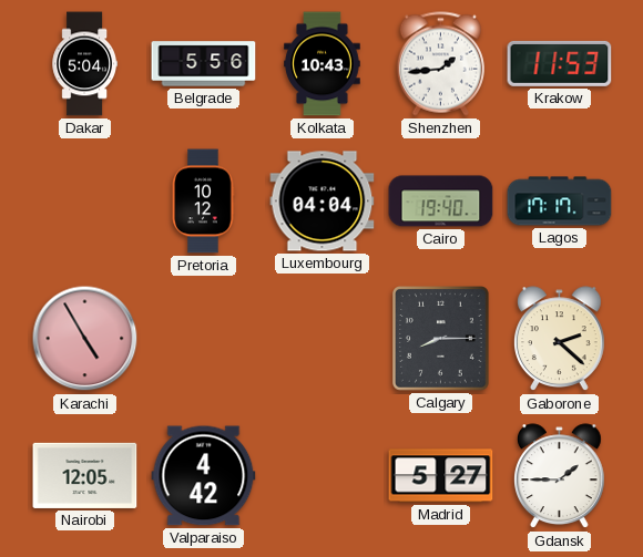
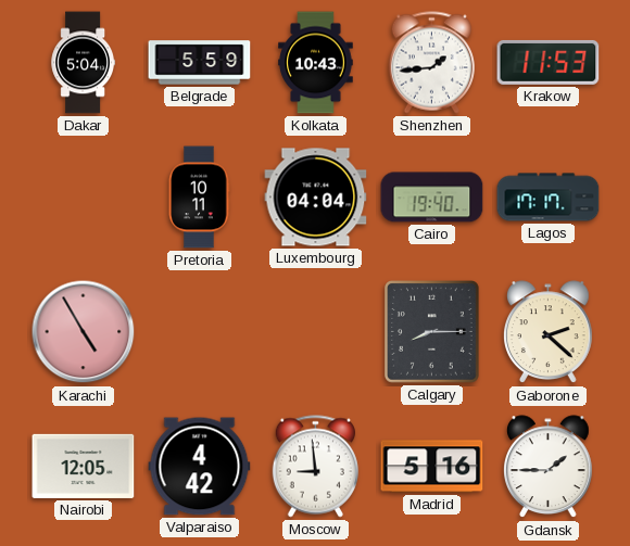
Belgrade: 5:56 -> 5:59 (200, 63)
Pretoria: 10:12 -> 10:11 (199, 198)
Moscow: none -> 8:59 (315, 467)
Madrid: 5:27 -> 5:16 (432, 467)
